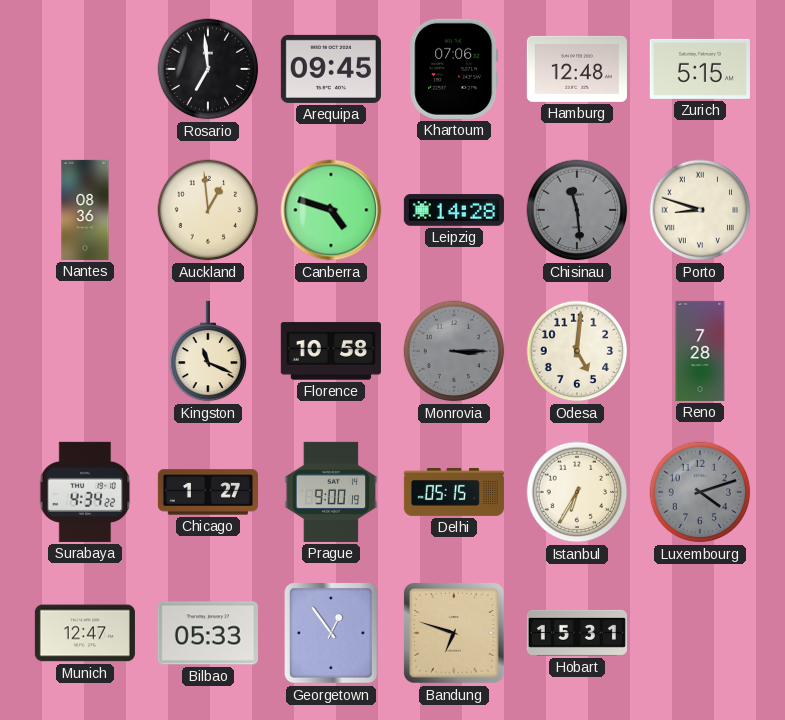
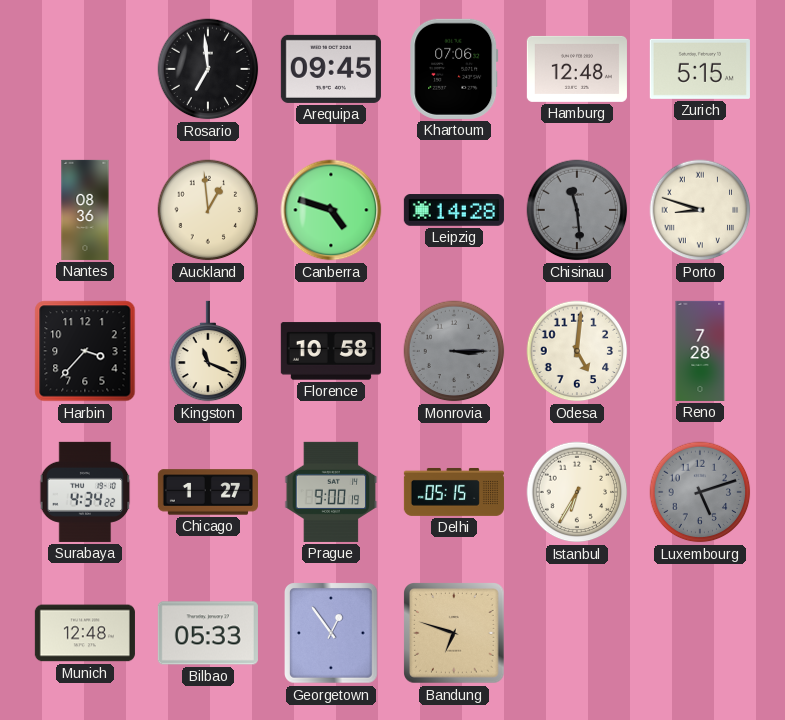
Harbin: none -> 3:37 (85, 351)
Luxembourg: 4:12 -> 5:12 (700, 492)
Munich: 12:47 -> 12:48 (85, 633)
Hobart: 15:31 -> none (577, 633)
